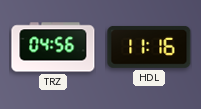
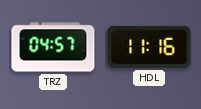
TRZ: 04:56 -> 04:57 (53, 47)
